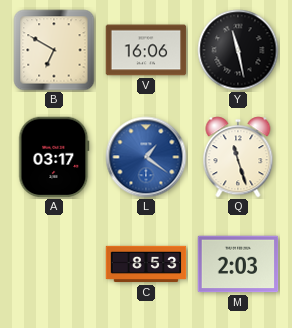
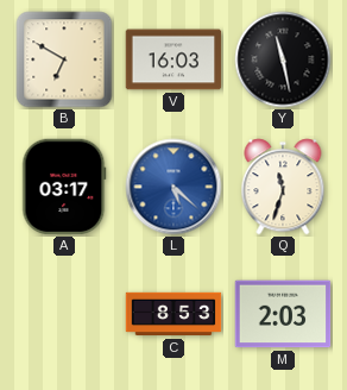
V: 16:06 -> 16:03 (173, 59)
L: 1:21 -> 5:22 (173, 187)
Q: 11:27 -> 11:33 (283, 187)
